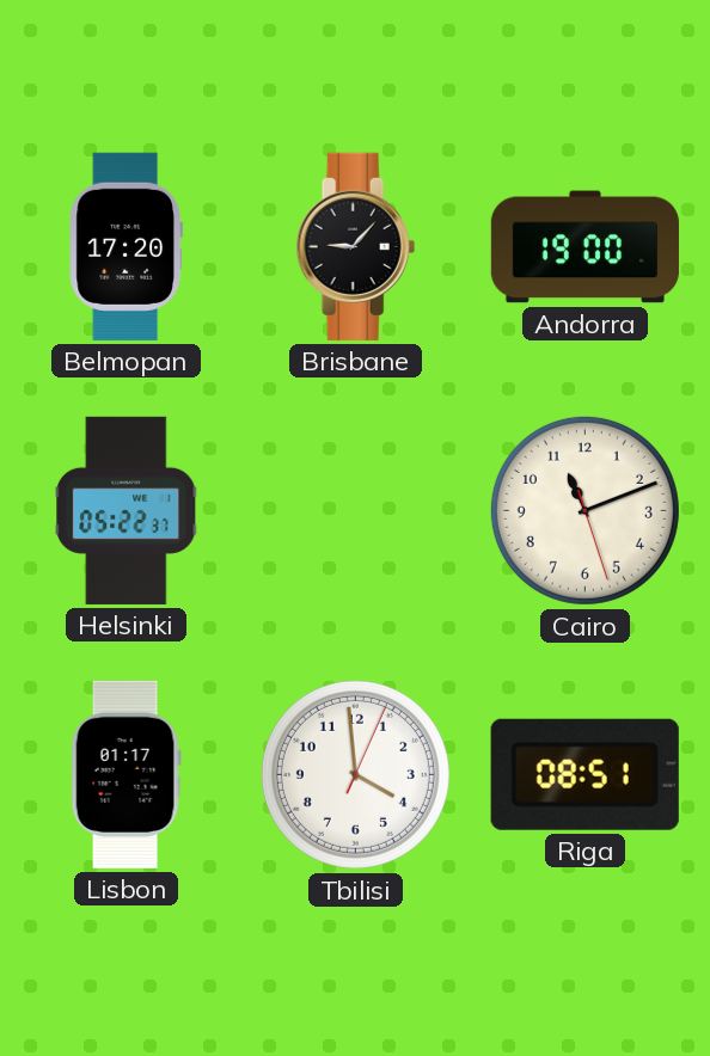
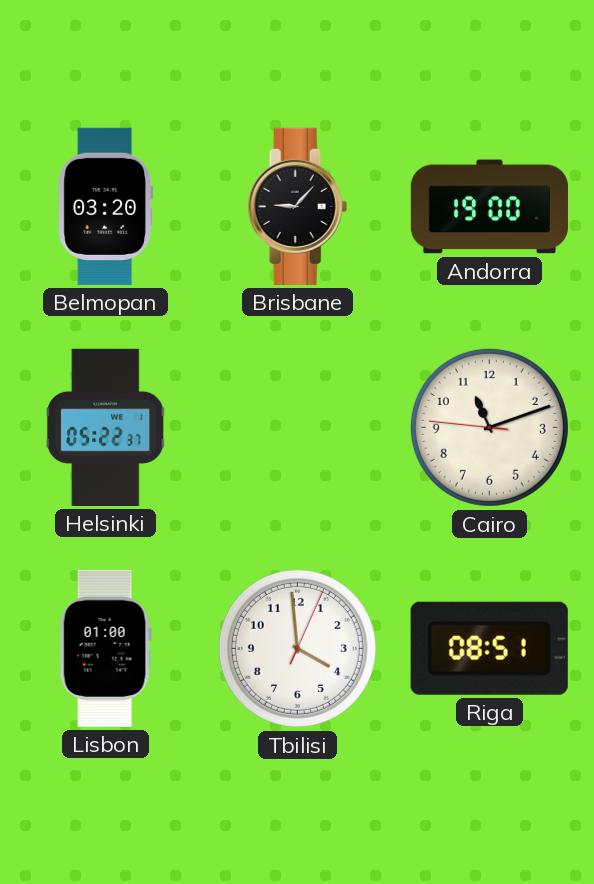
Belmopan: 17:20 -> 03:20 (105, 206)
Cairo: 11:11:27 -> 11:11:46 (489, 427)
Lisbon: 01:17 -> 01:00 (105, 648)
